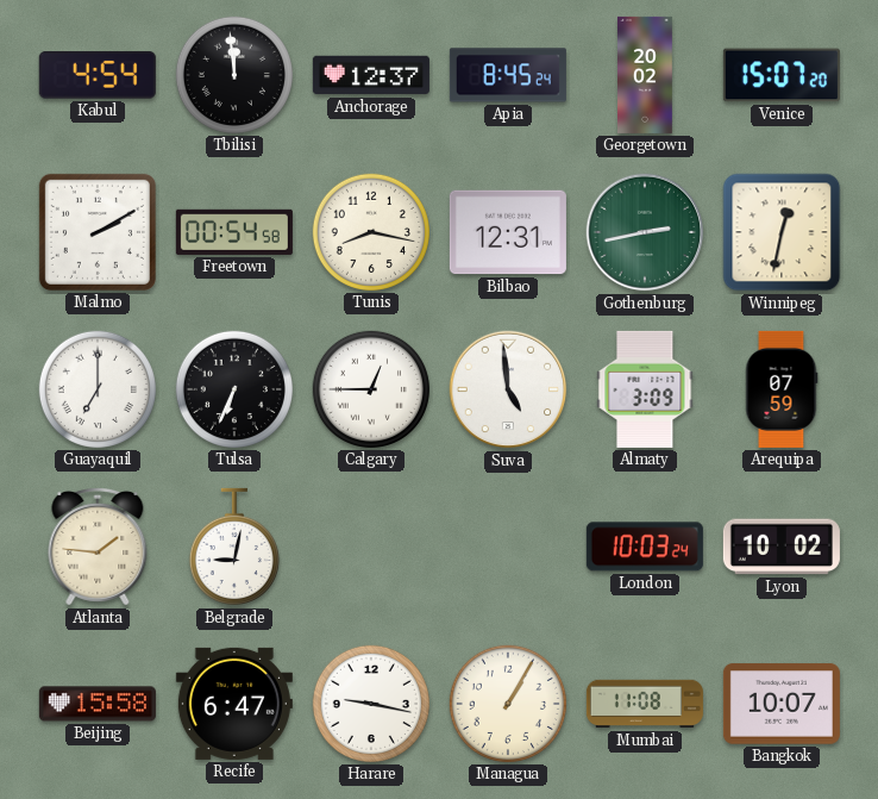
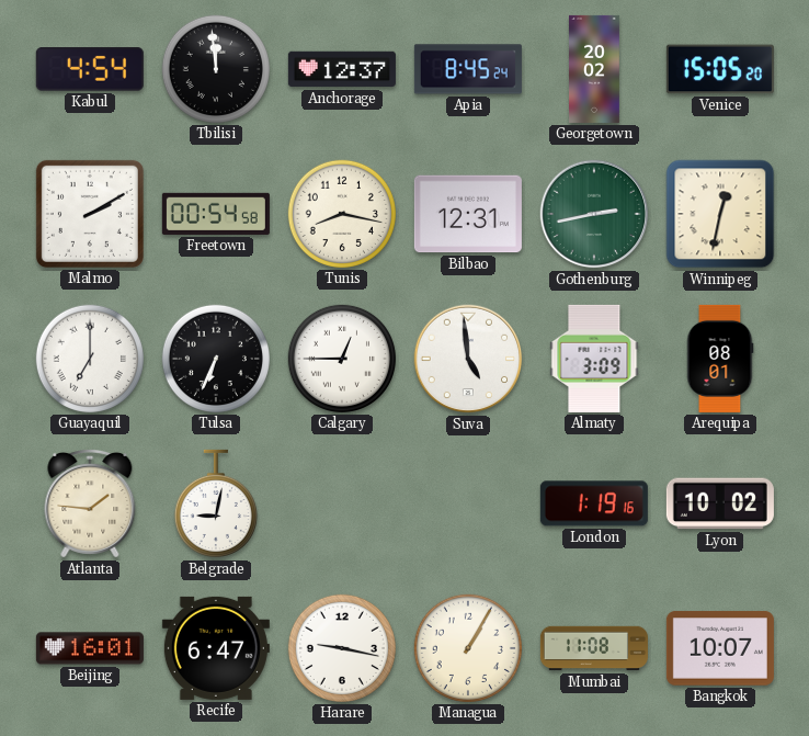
Venice: 15:07 -> 15:05 (720, 69)
Arequipa: 07:59 -> 08:01 (720, 359)
London: 10:03 -> 1:19 (594, 503)
Beijing: 15:58 -> 16:01 (90, 648)
